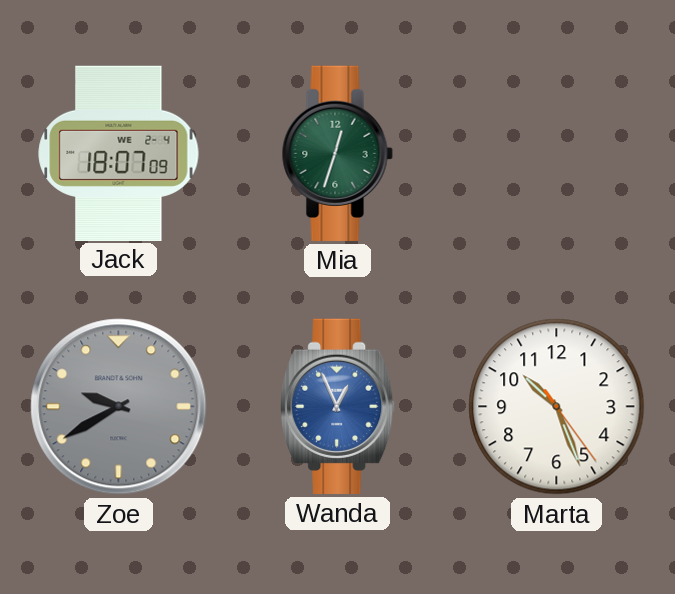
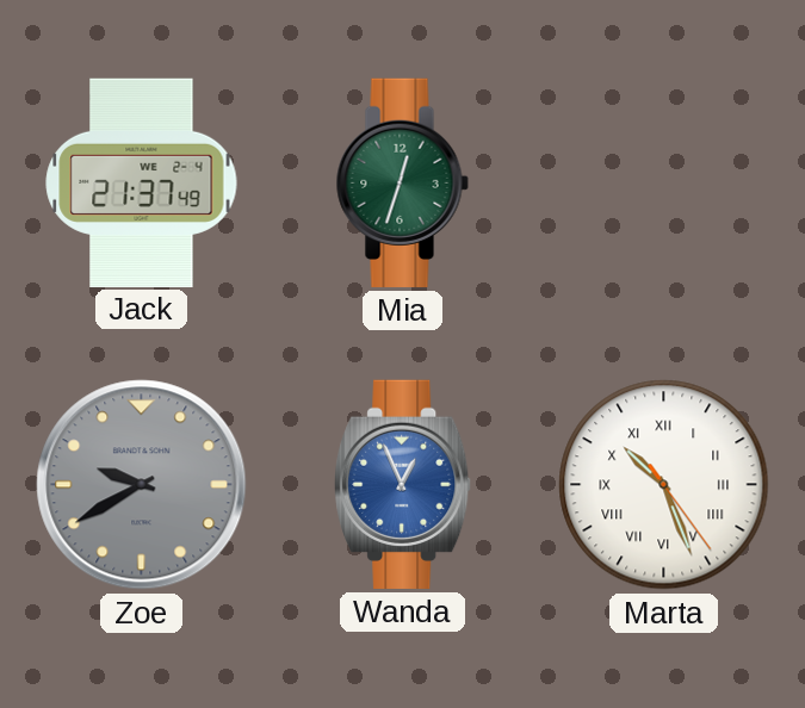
Jack: 18:07 -> 21:37 (142, 182)
Marta numerals: Arabic -> Roman (664, 485)
